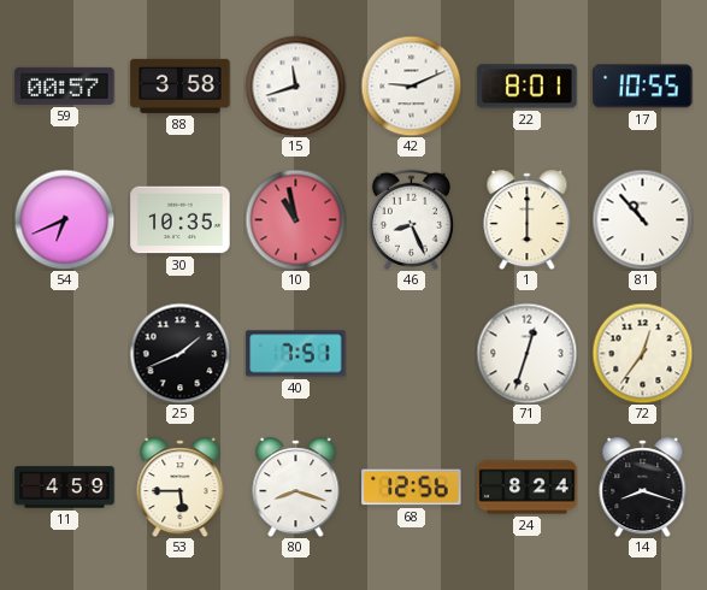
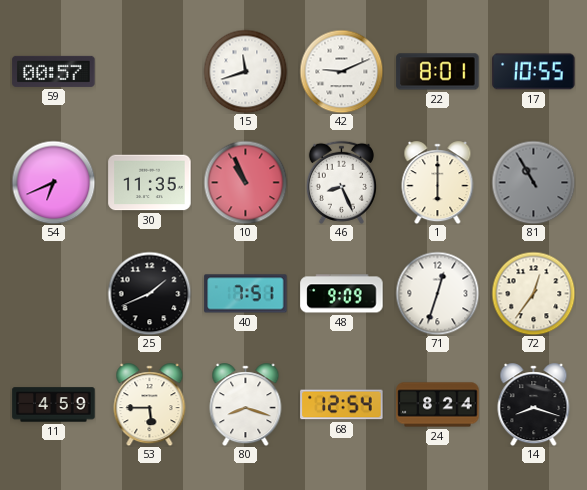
88: 3:58 -> none (181, 85)
30: 10:35 -> 11:35 (150, 183)
10: 10:58 -> 10:56 (245, 182)
81: 10:53 -> 10:55 (533, 182)
81 dial: white -> grey (533, 182)
48: none -> 9:09 (342, 294)
68: 12:56 -> 12:54 (342, 405)
